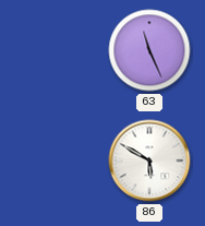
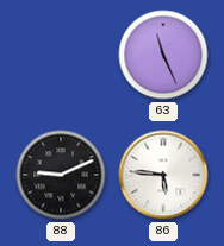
88: none -> 9:11 (61, 175)
86: 5:50 -> 5:46 (163, 175)
